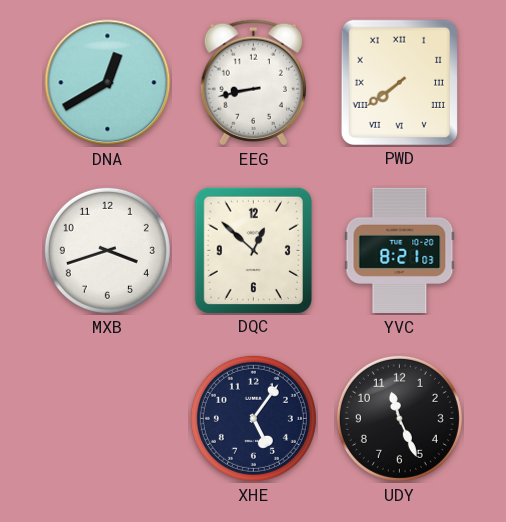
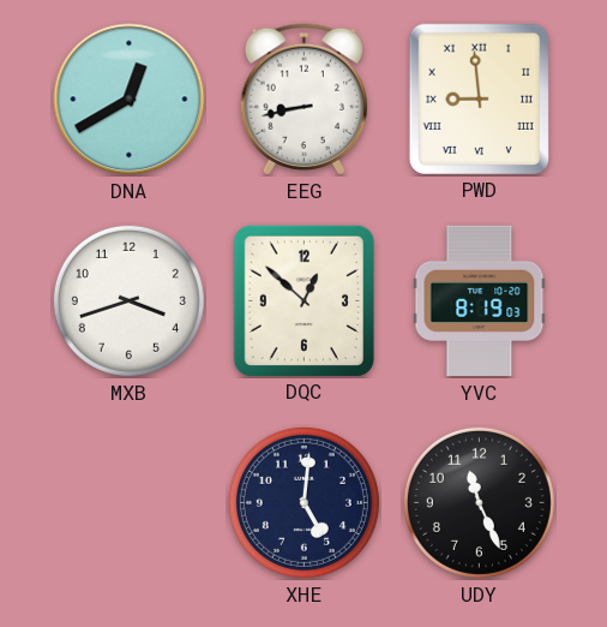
PWD: 7:39 -> 8:59 (479, 98)
YVC: 8:21 -> 8:19 (480, 300)
XHE: 5:06 -> 5:01 (303, 502)
